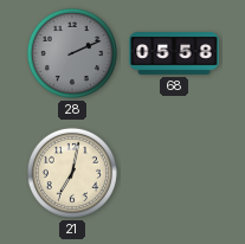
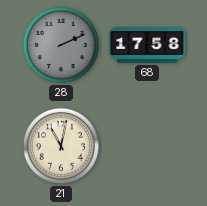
68: 05:58 -> 17:58 (147, 46)
21: 7:02 -> 11:02 (61, 146)
